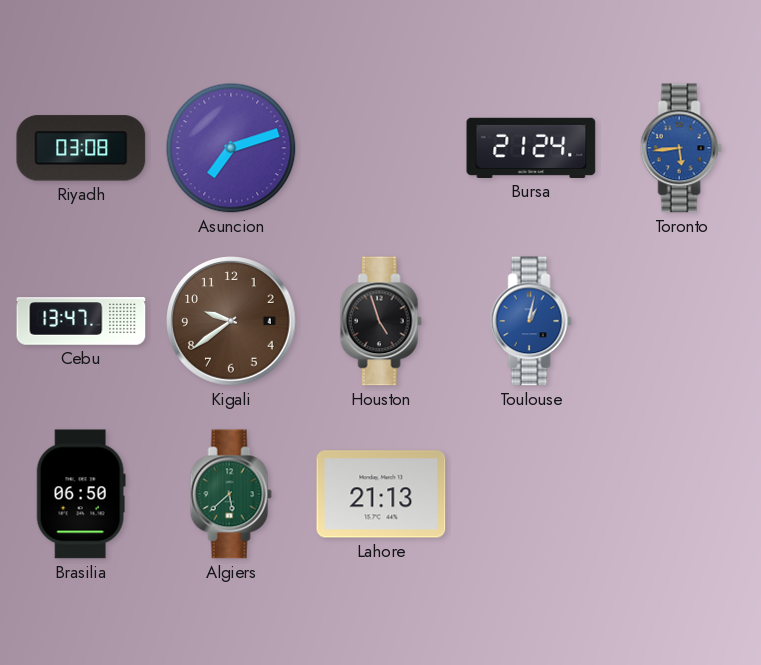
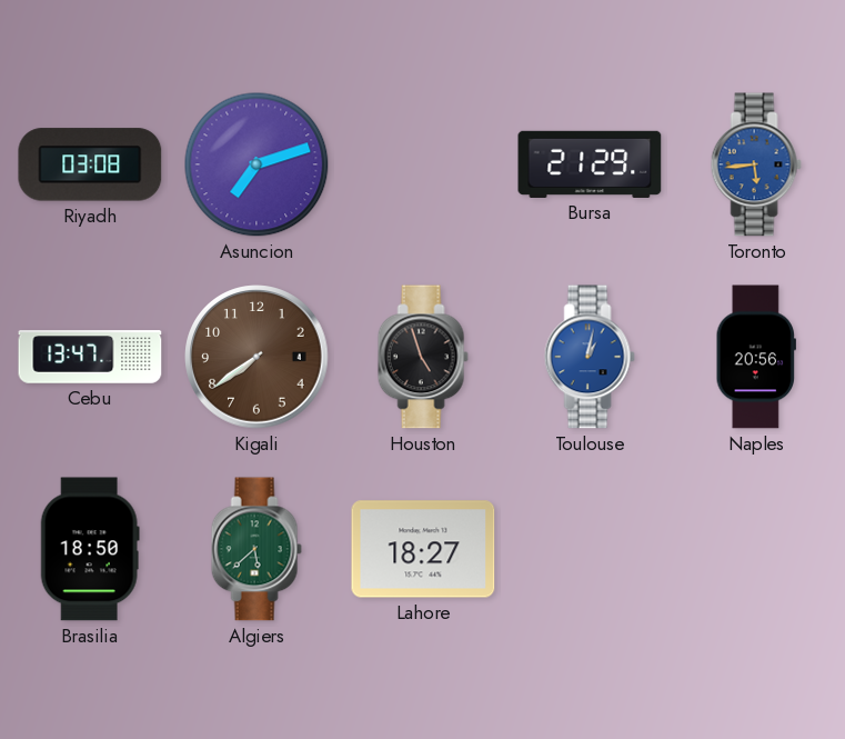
Bursa: 21:24 -> 21:29 (590, 164)
Kigali: 9:39 -> 7:39 (256, 357)
Naples: none -> 20:56 (755, 357)
Brasilia: 06:50 -> 18:50 (90, 549)
Lahore: 21:13 -> 18:27 (423, 549)
